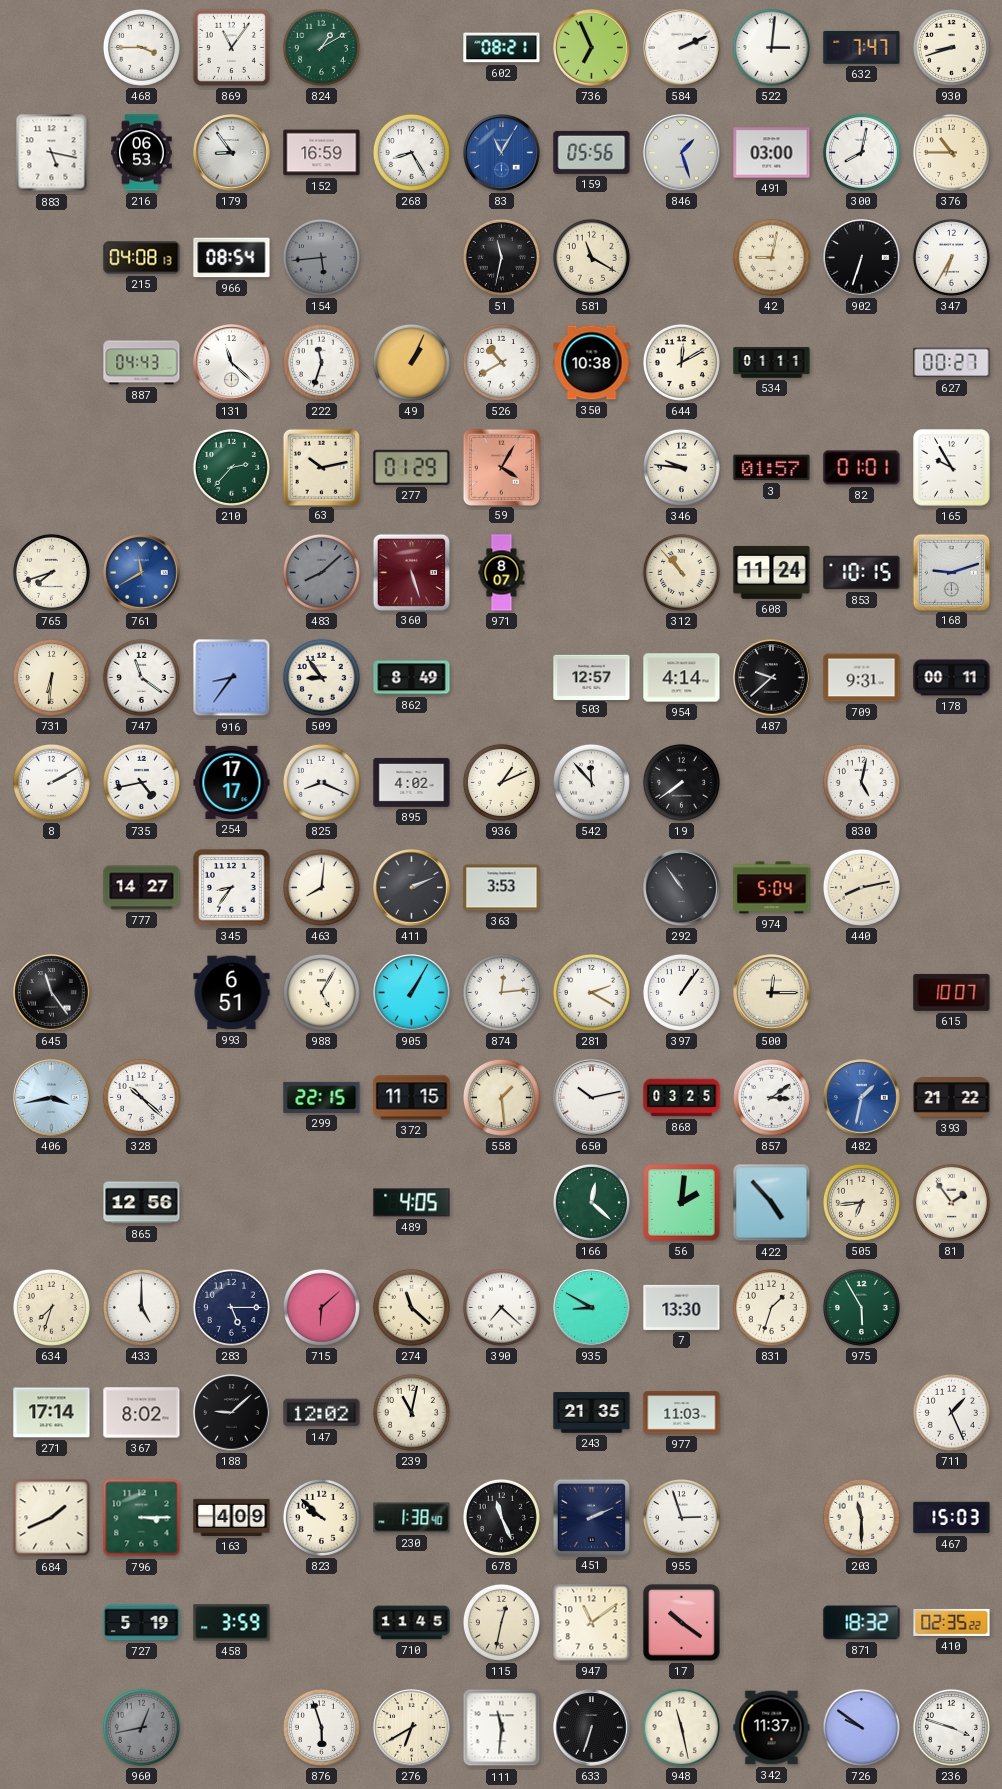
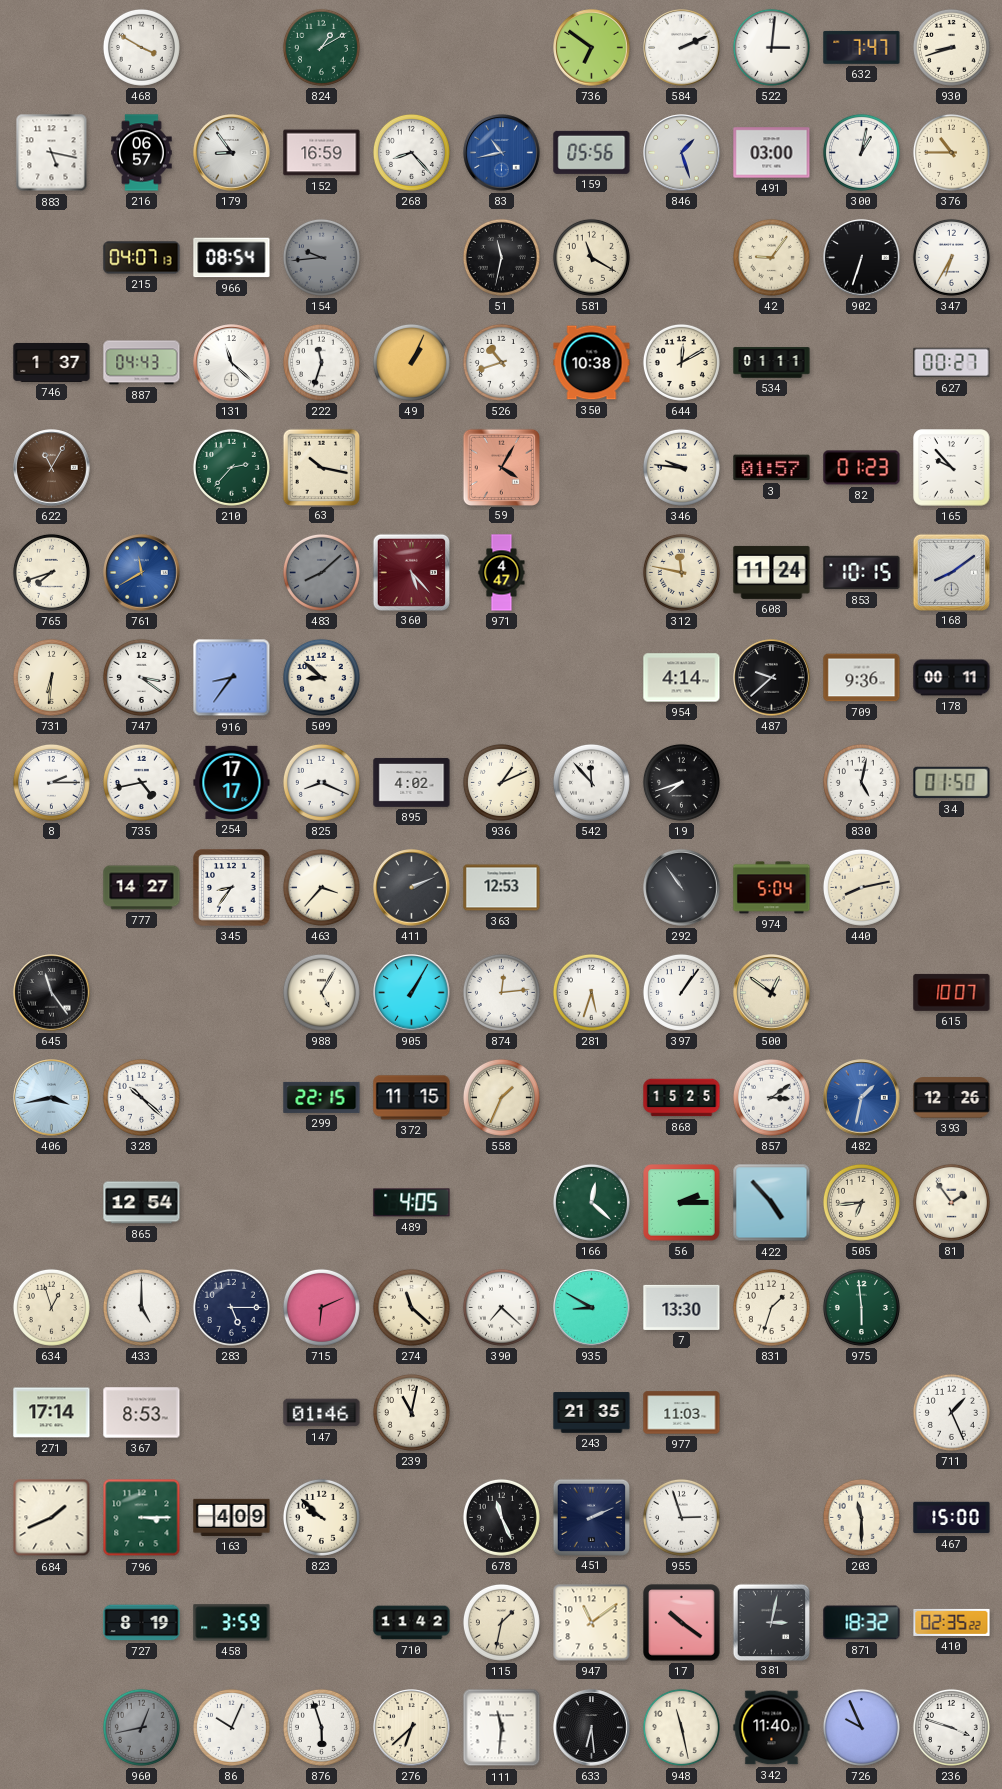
468: 3:45 -> 3:50 (141, 47)
869: 11:06 -> none (231, 47)
602: 08:21 -> none (502, 48)
736: 6:56 -> 6:51 (592, 48)
216: 06:53 -> 06:57 (142, 153)
268: 8:25 -> 8:23 (411, 152)
83: 11:05 -> 10:43 (502, 153)
300: 8:02 -> 1:02 (861, 152)
215: 04:08 -> 04:07 (142, 258)
154: 5:44 -> 9:44 (321, 257)
42: 9:02 -> 9:06 (771, 257)
746: none -> 1:37 (52, 362)
526: 10:40 -> 10:42 (501, 362)
622: none -> 11:05 (52, 468)
63: 10:13 -> 10:17 (321, 467)
277: 01:29 -> none (412, 467)
82: 01:01 -> 01:23 (862, 468)
165: 9:55 -> 9:53 (952, 468)
360: 5:27 -> 5:23 (411, 572)
971: 8:07 -> 4:47 (502, 573)
312: 10:53 -> 11:47 (681, 572)
168: 9:12 -> 8:09 (951, 572)
747: 11:21 -> 3:21 (141, 677)
509: 8:54 -> 8:52 (321, 677)
862: 8:49 -> none (412, 678)
503: 12:57 -> none (592, 677)
709: 9:31 -> 9:36 (862, 678)
8: 2:10 -> 2:15 (51, 782)
19: 7:39 -> 7:42 (681, 782)
34: none -> 01:50 (952, 783)
463: 8:01 -> 3:37 (321, 887)
363: 3:53 -> 12:53 (502, 888)
993: 6:51 -> none (232, 993)
281: 2:20 -> 5:33 (591, 992)
500: 12:15 -> 12:51 (772, 993)
558: 1:29 -> 1:34 (501, 1097)
650: 10:13 -> none (592, 1098)
868: 03:25 -> 15:25 (682, 1098)
393: 21:22 -> 12:26 (952, 1098)
865: 12:56 -> 12:54 (142, 1203)
56: 2:01 -> 2:15 (682, 1203)
634: 7:33 -> 12:57 (51, 1307)
715: 6:08 -> 6:11 (321, 1307)
975: 5:55 -> 5:59 (861, 1307)
367: 8:02 -> 8:53 (142, 1413)
188: 9:08 -> none (232, 1413)
147: 12:02 -> 01:46 (322, 1413)
230: 1:38 -> none (412, 1518)
467: 15:03 -> 15:00 (952, 1518)
727: 5:19 -> 8:19 (142, 1623)
710: 11:45 -> 11:42 (412, 1623)
115: 12:32 -> 1:32 (501, 1622)
381: none -> 3:02 (771, 1622)
86: none -> 10:04 (231, 1727)
276: 6:40 -> 6:38 (412, 1728)
633: 6:33 -> 6:29 (592, 1728)
342: 11:37 -> 11:40 (772, 1728)
726: 9:51 -> 9:56 (861, 1727)
